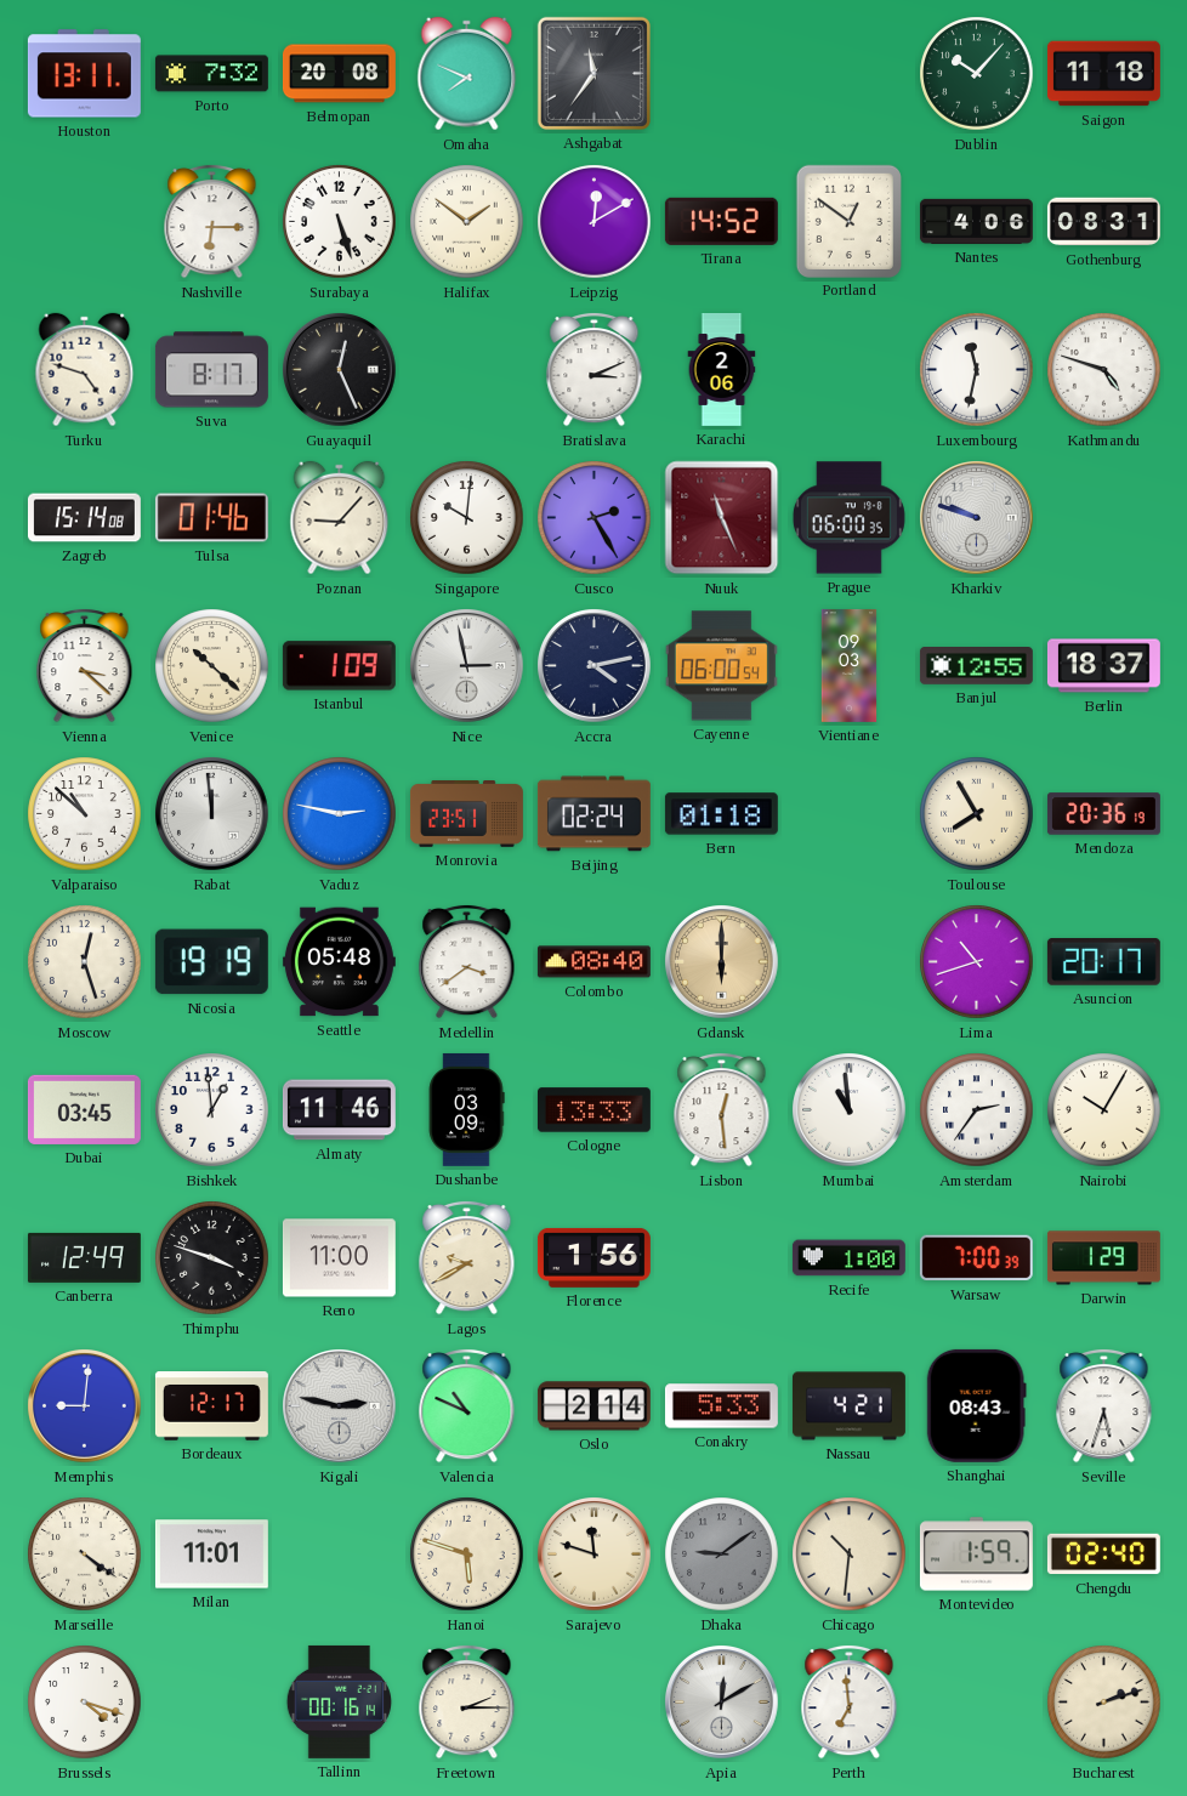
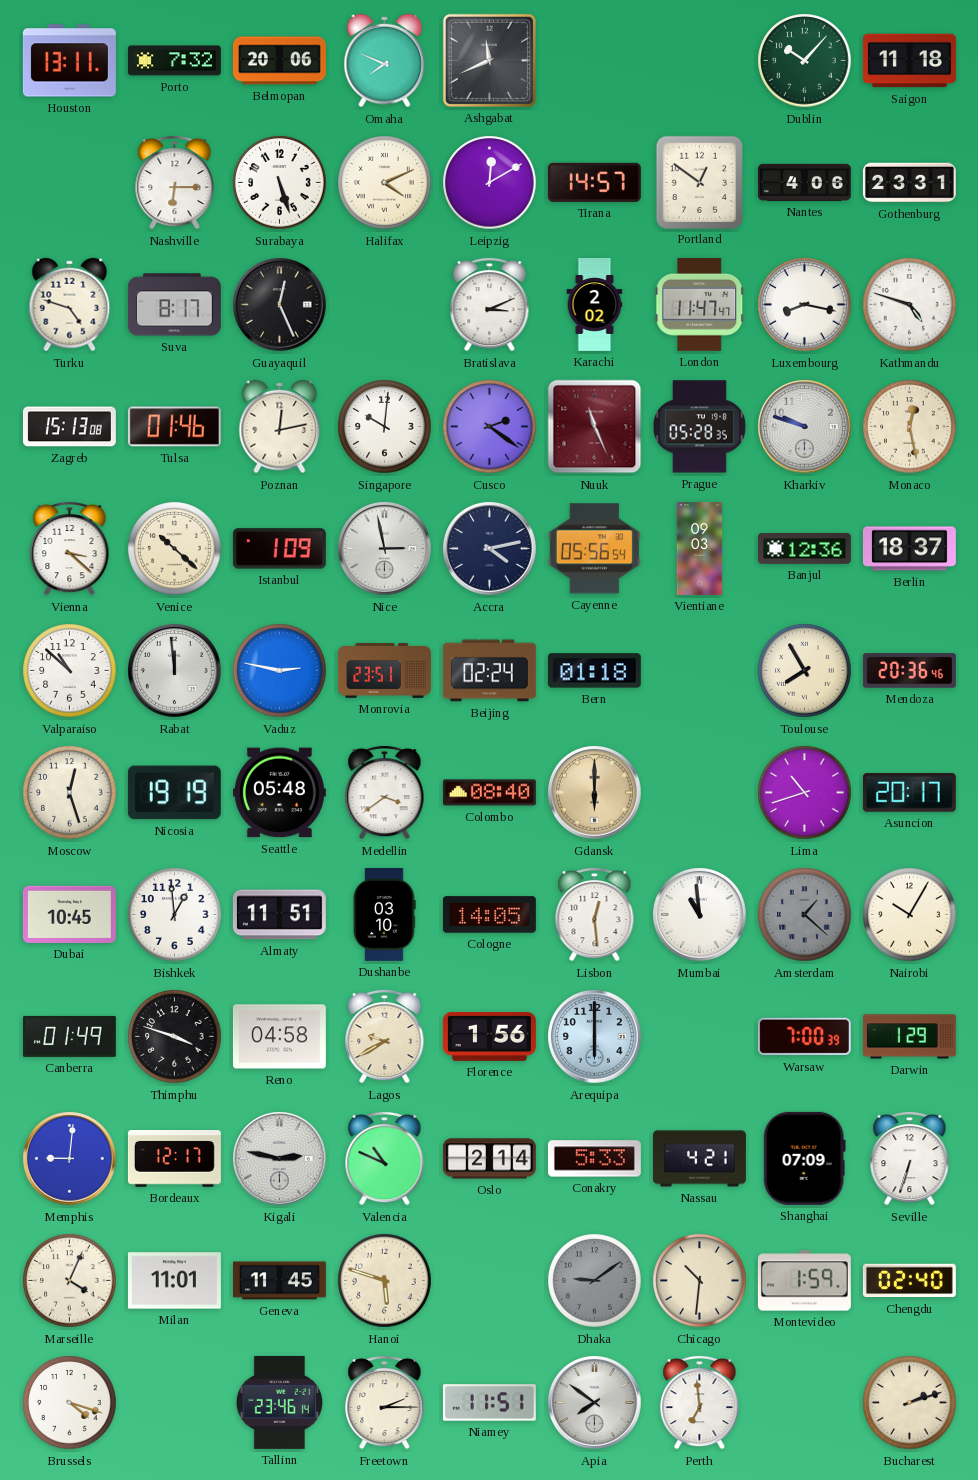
Belmopan: 20:08 -> 20:06 (279, 61)
Ashgabat: 11:36 -> 11:41 (489, 60)
Halifax: 1:51 -> 4:11 (385, 183)
Tirana: 14:52 -> 14:57 (594, 182)
Gothenburg: 08:31 -> 23:31 (909, 183)
Karachi: 2:06 -> 2:02 (595, 305)
London: none -> 11:47 (700, 304)
Luxembourg: 11:32 -> 8:17 (805, 305)
Zagreb: 15:14 -> 15:13 (69, 427)
Poznan: 9:07 -> 12:13 (280, 427)
Cusco: 2:25 -> 2:21 (490, 427)
Prague: 06:00 -> 05:28 (699, 427)
Monaco: none -> 12:28 (910, 427)
Cayenne: 06:00 -> 05:56 (594, 549)
Banjul: 12:55 -> 12:36 (804, 549)
Mendoza: 20:36:19 -> 20:36:46 (909, 671)
Dubai: 03:45 -> 10:45 (69, 914)
Almaty: 11:46 -> 11:51 (279, 915)
Dushanbe: 03:09 -> 03:10 (384, 914)
Cologne: 13:33 -> 14:05 (489, 915)
Amsterdam: 2:36 -> 1:22 (805, 915)
Amsterdam dial: white -> grey (805, 915)
Canberra: 12:49 -> 01:49 (69, 1036)
Reno: 11:00 -> 04:58 (279, 1037)
Arequipa: none -> 6:00 (595, 1037)
Recife: 1:00 -> none (848, 1258)
Shanghai: 08:43 -> 07:09 (804, 1158)
Seville: 5:33 -> 6:33 (910, 1158)
Marseille: 4:21 -> 4:04 (70, 1281)
Geneva: none -> 11:45 (279, 1281)
Sarajevo: 11:48 -> none (595, 1555)
Tallinn: 00:16 -> 23:46 (279, 1402)
Niamey: none -> 11:51 (489, 1403)
Apia: 12:10 -> 7:51 (595, 1403)
